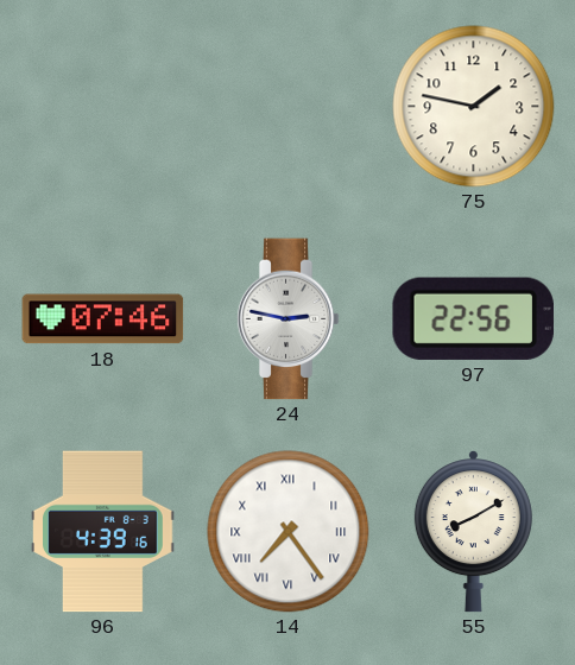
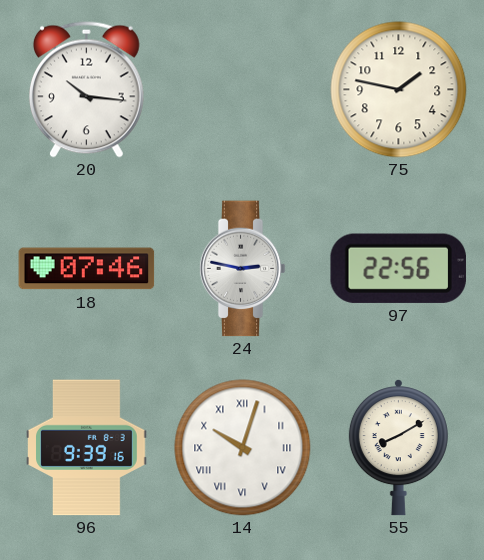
20: none -> 10:16 (86, 89)
96: 4:39 -> 9:39 (87, 448)
14: 7:24 -> 10:03 (243, 448)
